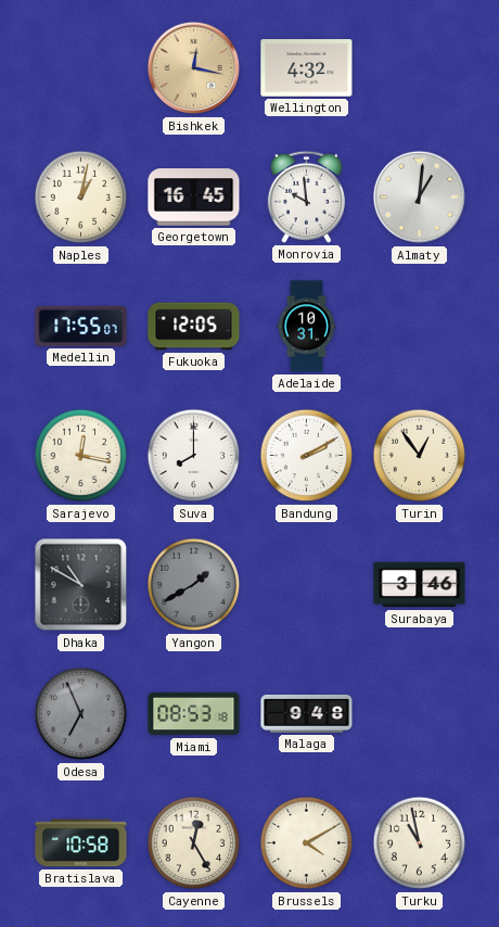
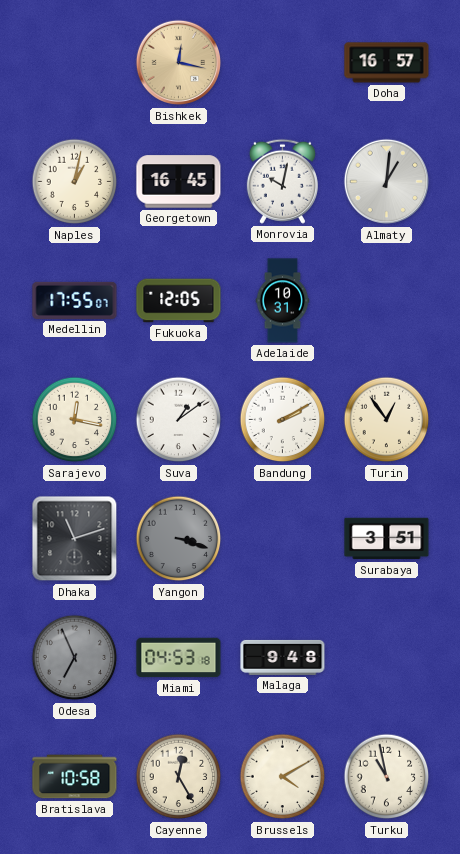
Wellington: 4:32 -> none (307, 68)
Doha: none -> 16:57 (387, 63)
Monrovia: 9:59 -> 10:02 (282, 181)
Suva: 8:00 -> 1:09 (179, 420)
Dhaka: 10:50 -> 11:12 (75, 539)
Yangon: 1:40 -> 3:18 (179, 539)
Surabaya: 3:46 -> 3:51 (387, 539)
Miami: 08:53 -> 04:53 (179, 658)
